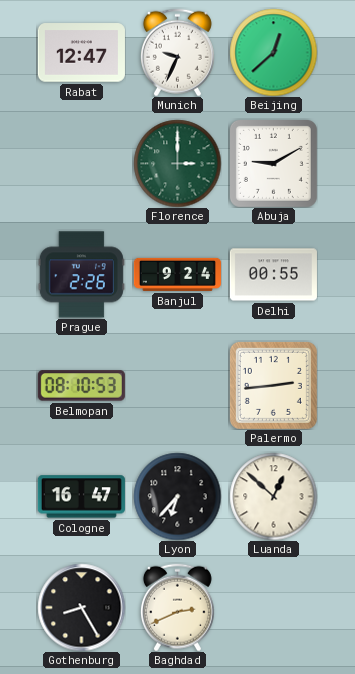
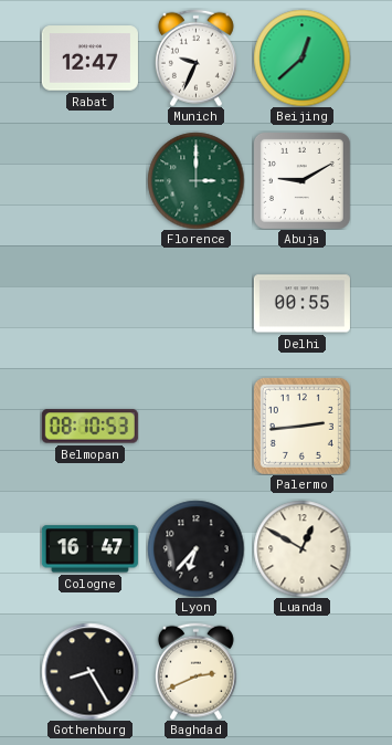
Prague: 2:26 -> none (81, 275)
Banjul: 9:24 -> none (177, 274)
Luanda: 12:52 -> 12:50 (301, 548)
